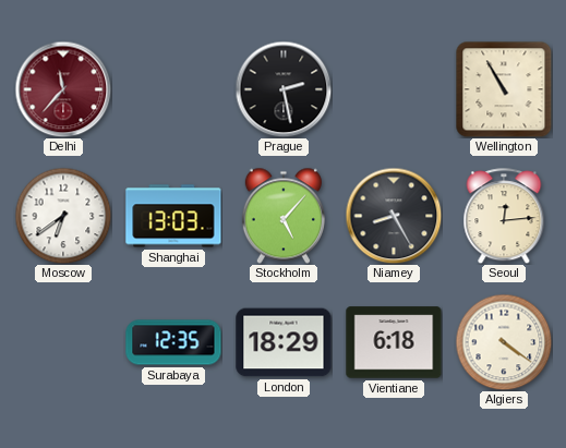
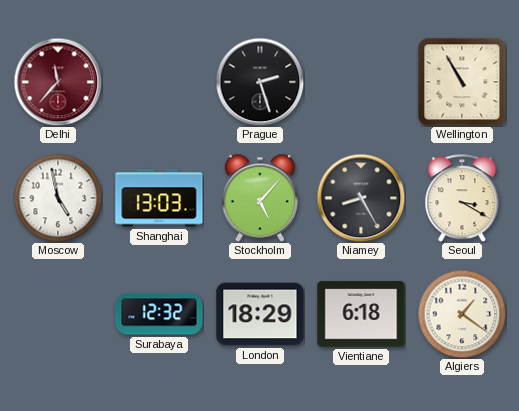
Prague: 2:28 -> 2:27 (260, 82)
Moscow: 6:39 -> 4:58 (58, 198)
Seoul: 12:14 -> 3:20 (462, 198)
Surabaya: 12:35 -> 12:32 (159, 314)
Algiers: 4:21 -> 1:21 (462, 314)
